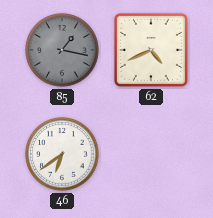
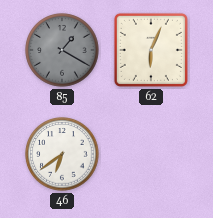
85: 1:17 -> 1:20 (62, 50)
62: 4:41 -> 6:04 (151, 50)
